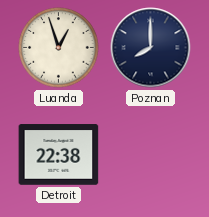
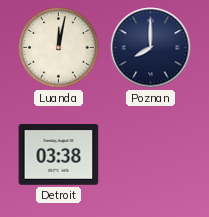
Luanda: 12:57 -> 12:02 (59, 48)
Detroit: 22:38 -> 03:38 (59, 155)
